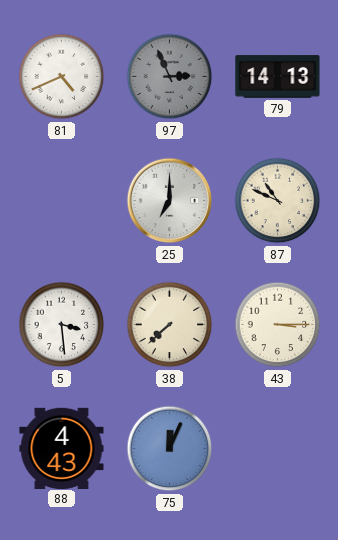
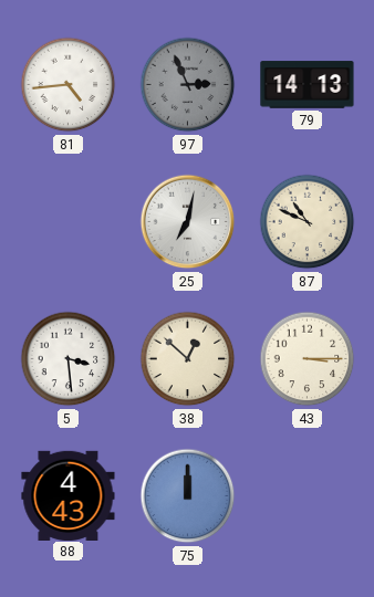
81: 4:41 -> 4:44 (69, 85)
25: 7:00 -> 7:02 (188, 222)
38: 7:38 -> 12:52 (188, 359)
75: 12:04 -> 12:00 (188, 496)
